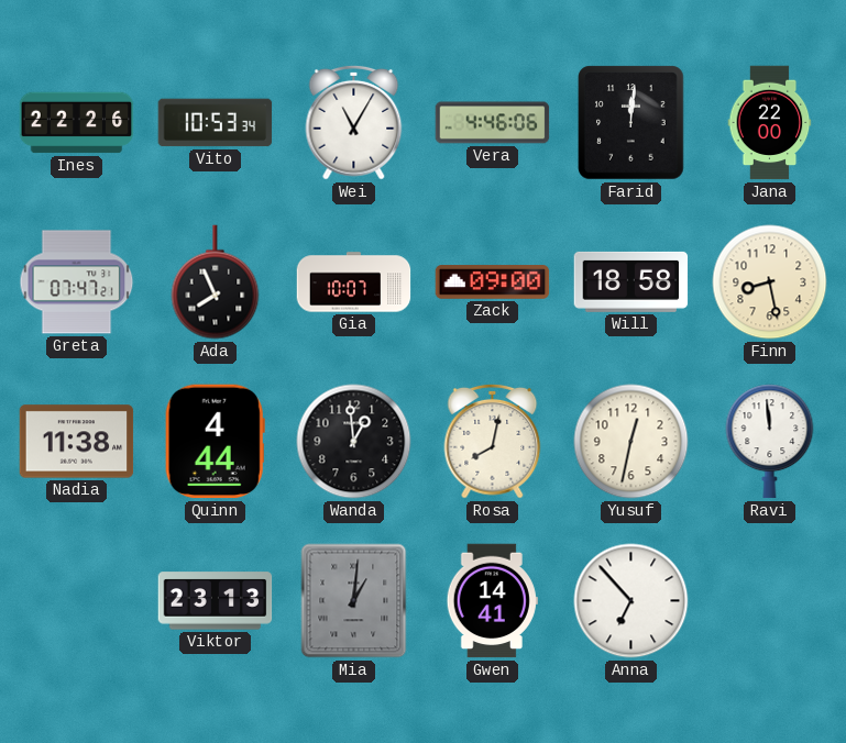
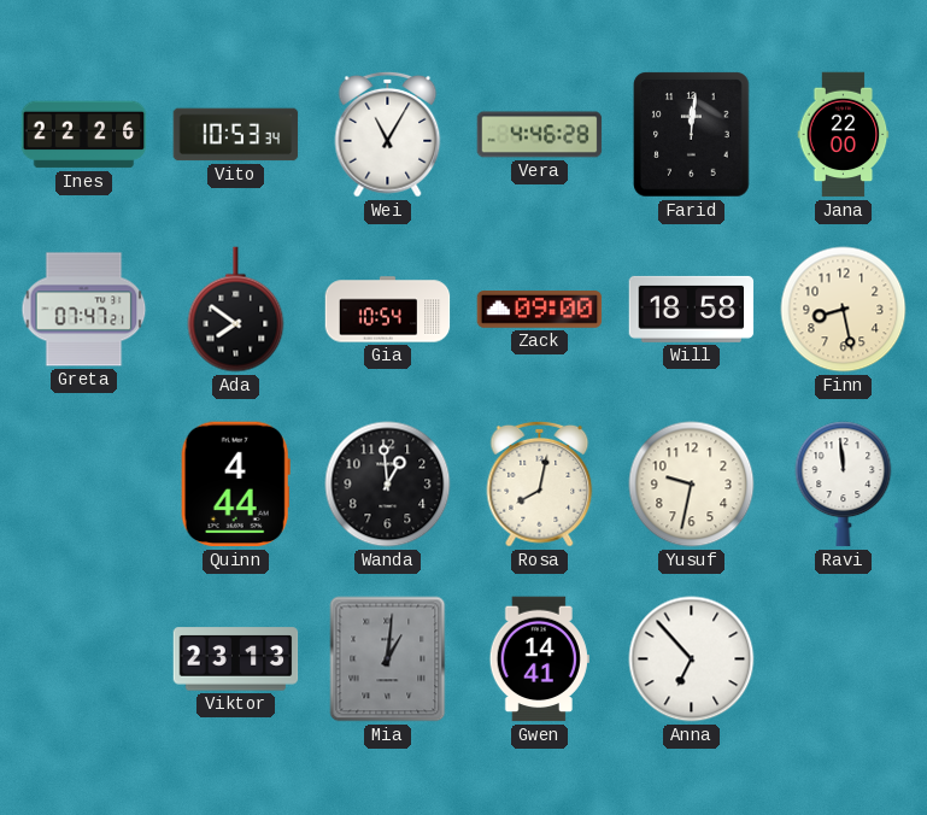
Vera: 4:46:06 -> 4:46:28 (540, 135)
Ada: 7:56 -> 7:51 (236, 310)
Gia: 10:07 -> 10:54 (388, 310)
Nadia: 11:38 -> none (77, 442)
Yusuf: 12:32 -> 9:32 (692, 485)
